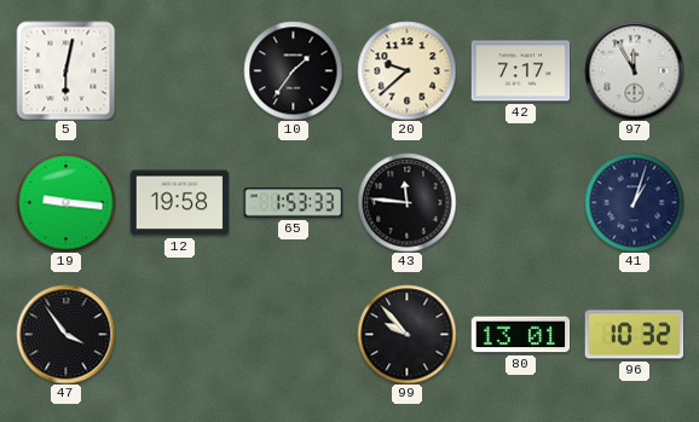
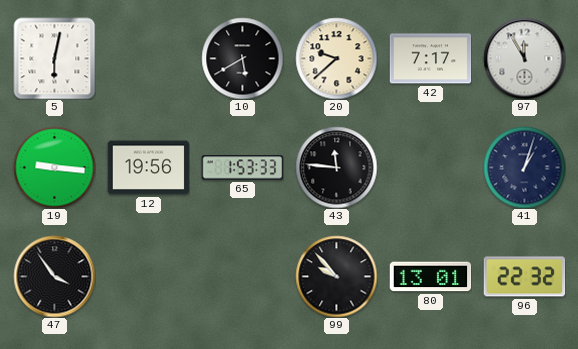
10: 1:36 -> 5:40 (242, 58)
12: 19:58 -> 19:56 (148, 168)
96: 10:32 -> 22:32 (524, 277)
